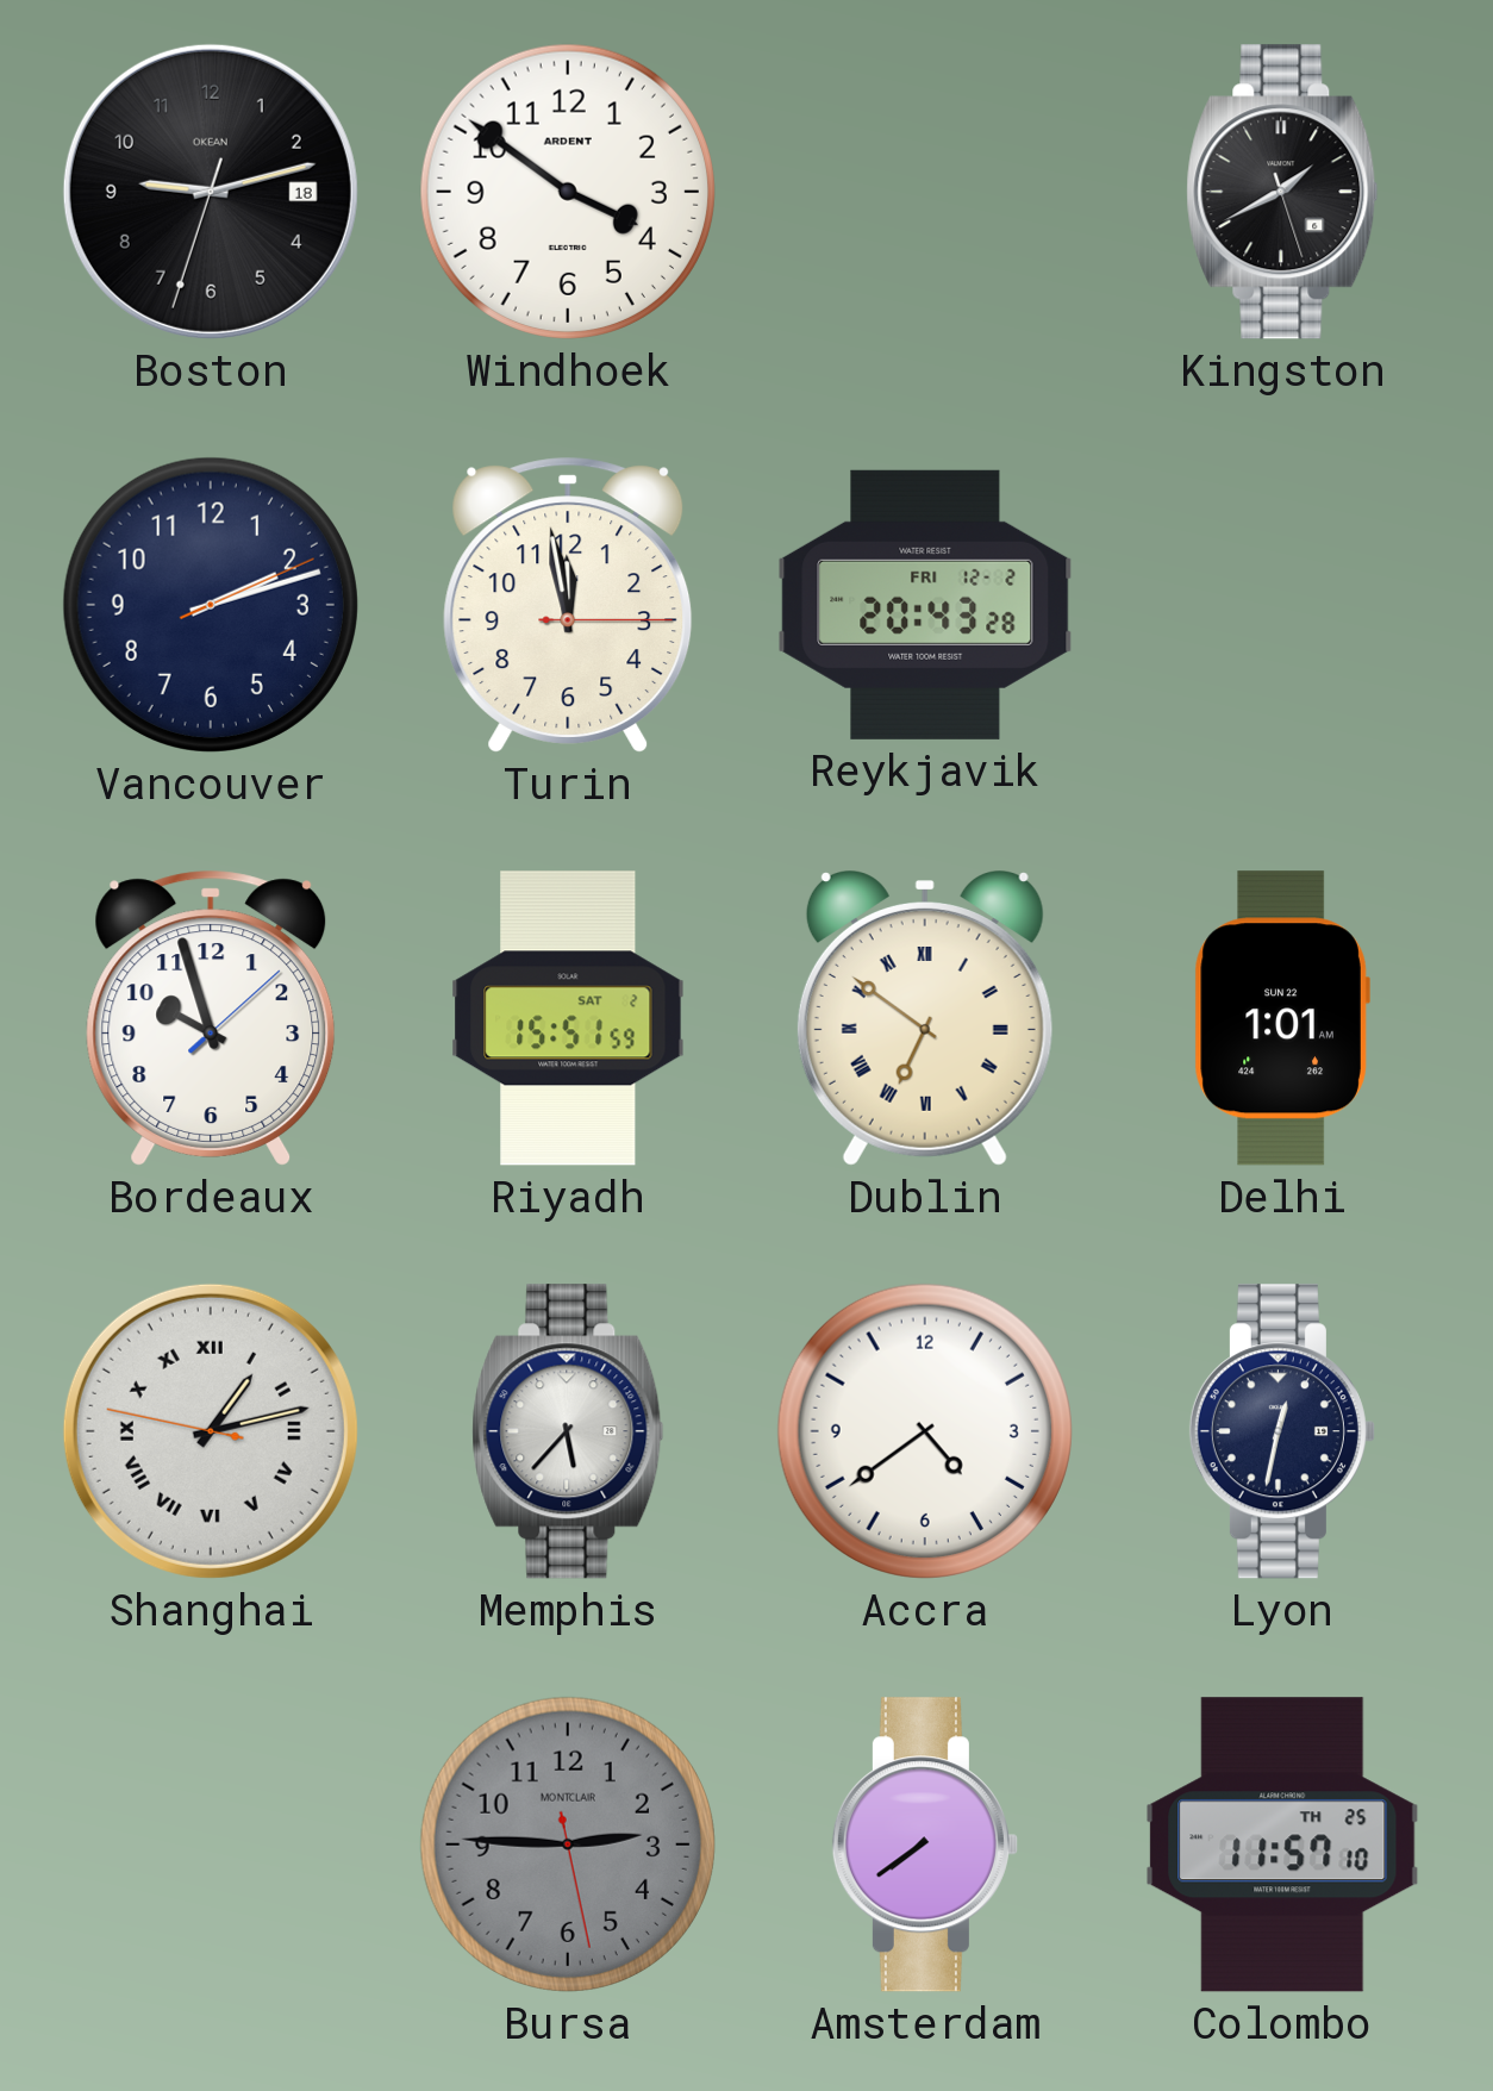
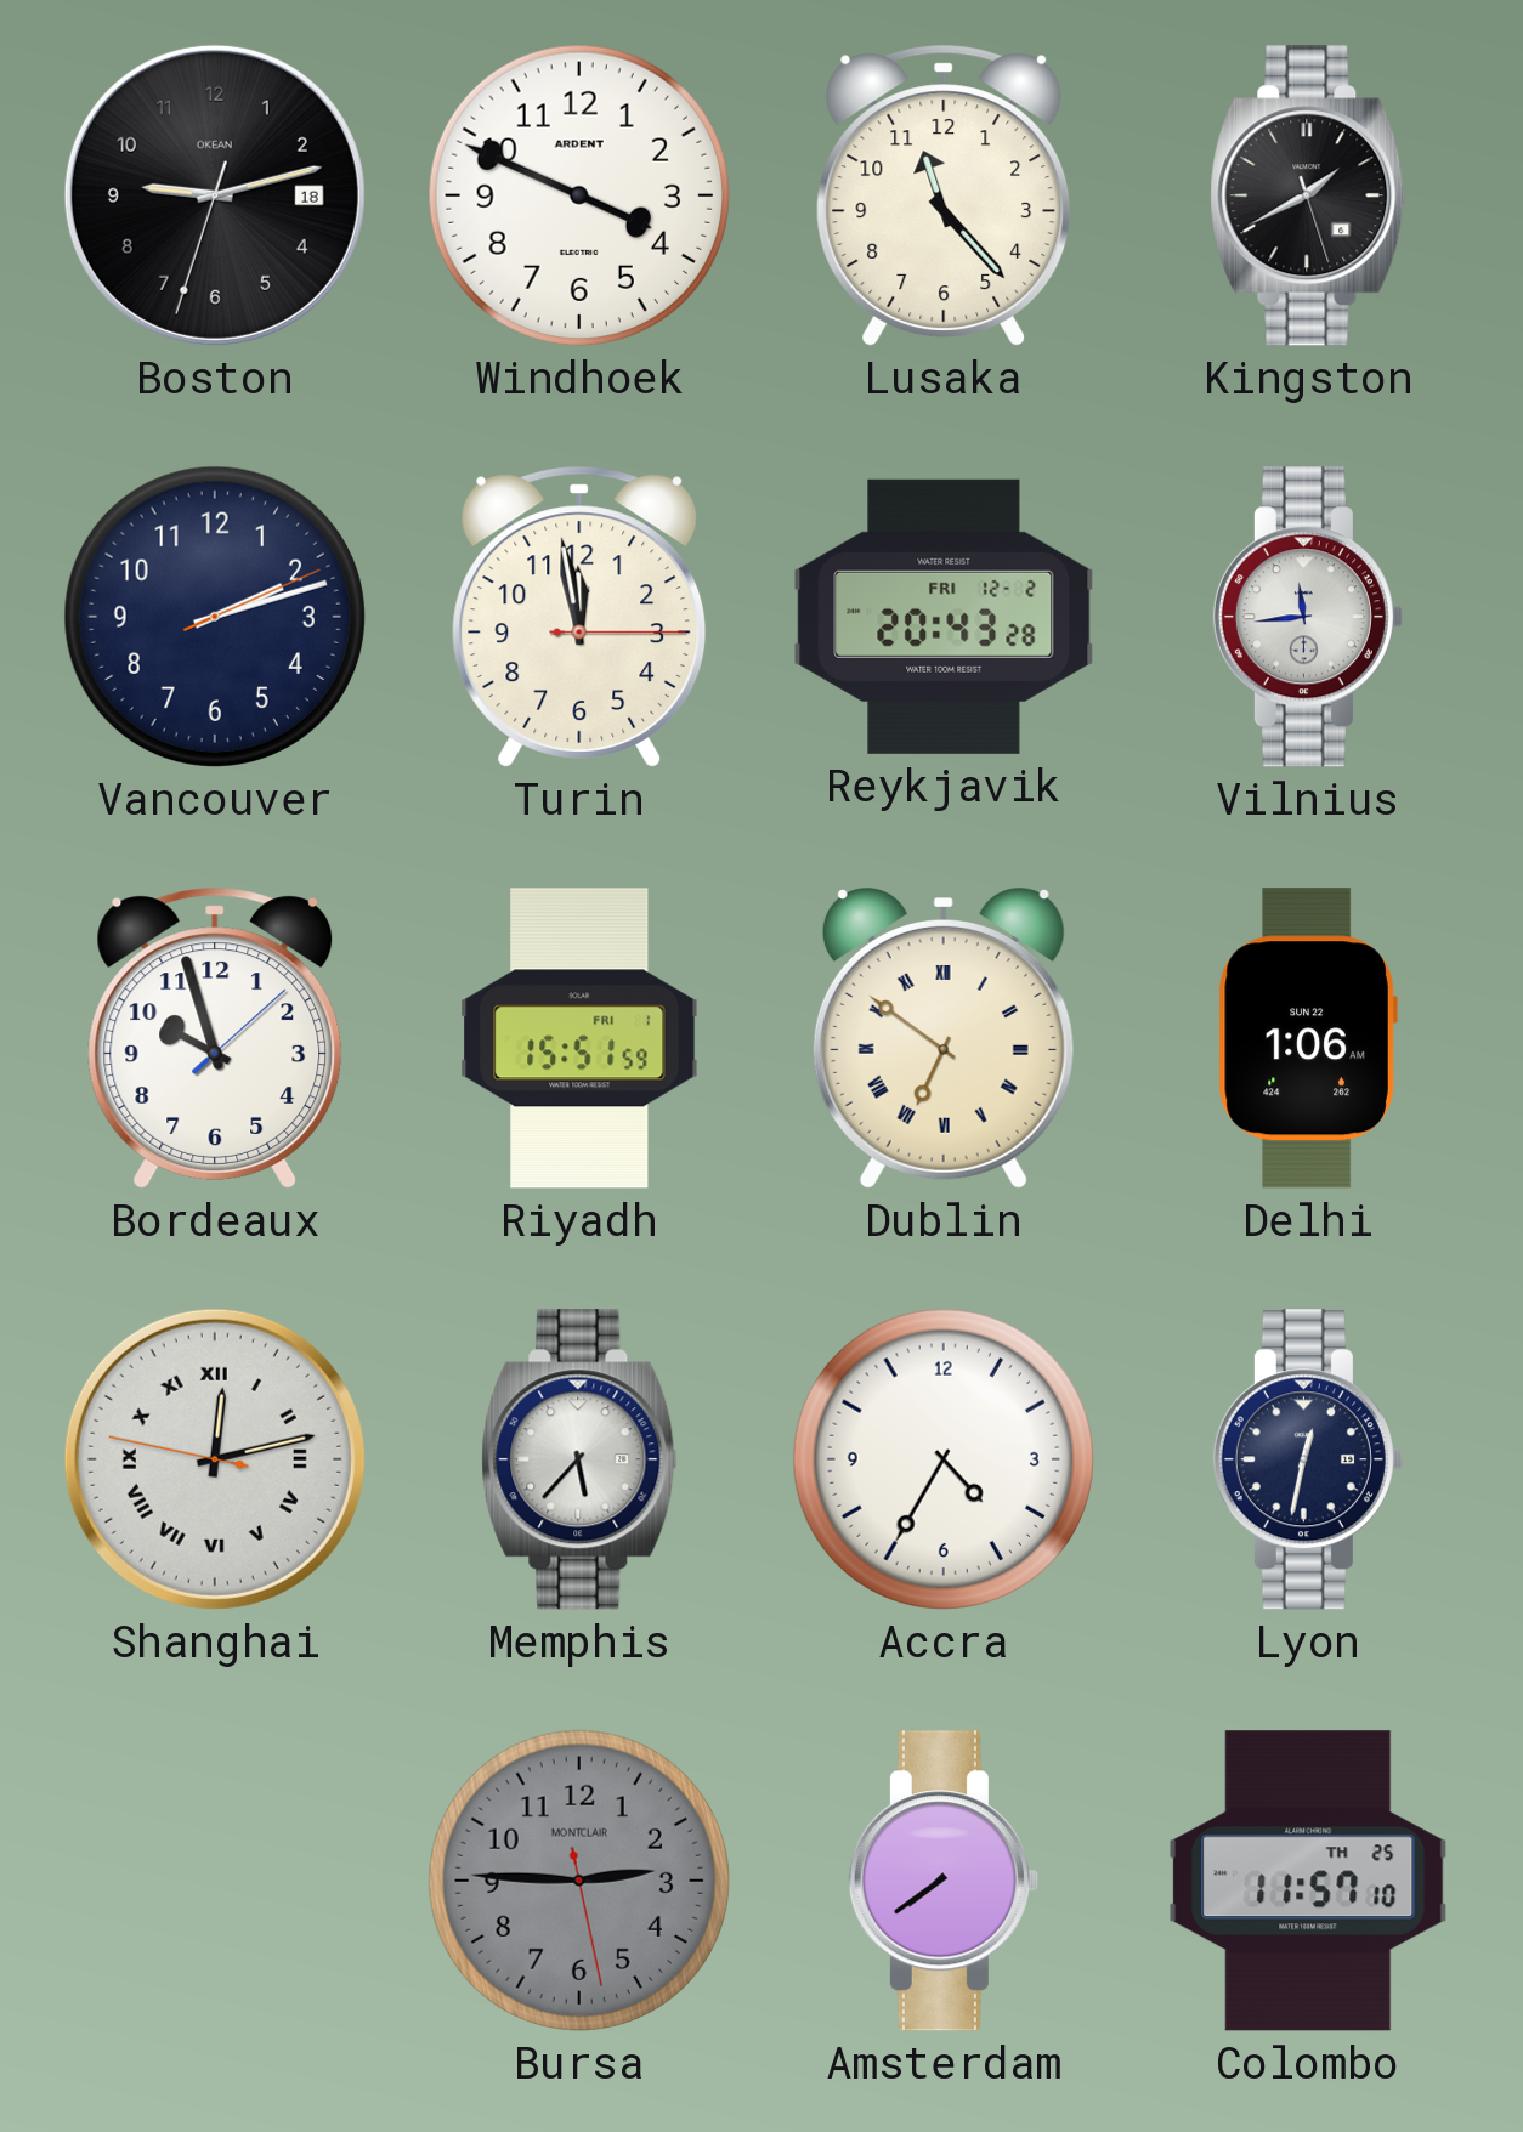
Windhoek: 3:51 -> 3:49 (579, 195)
Lusaka: none -> 11:23 (944, 195)
Vilnius: none -> 11:44 (1308, 617)
Riyadh date: SAT 2 -> FRI 1 (579, 1038)
Delhi: 1:01 -> 1:06 (1308, 1038)
Shanghai: 1:12 -> 12:12 (215, 1459)
Accra: 4:39 -> 4:35 (944, 1459)
